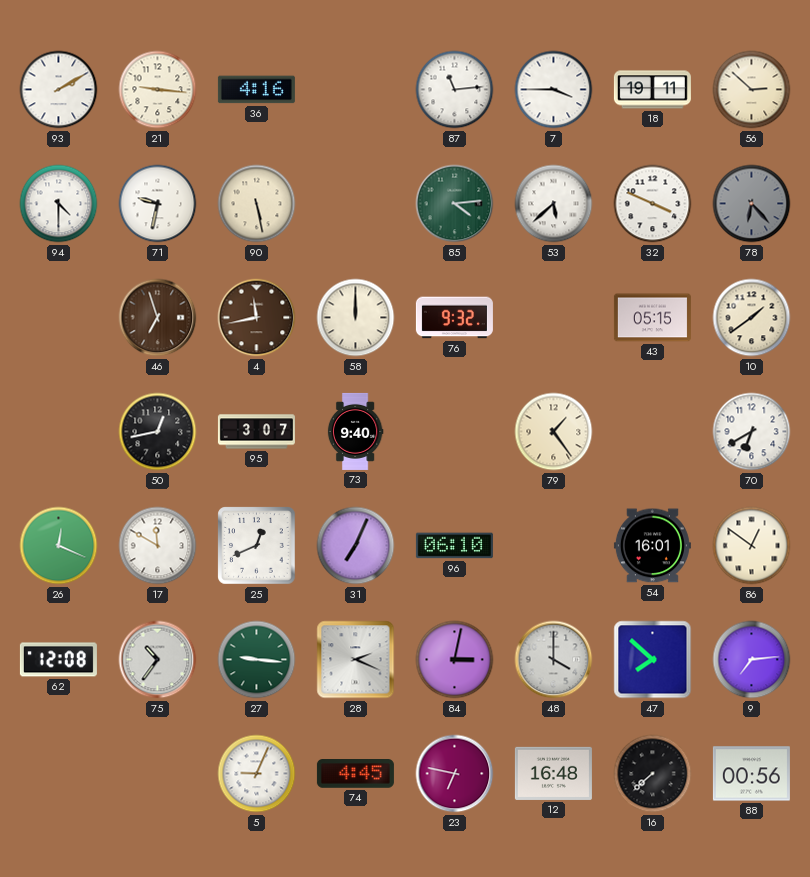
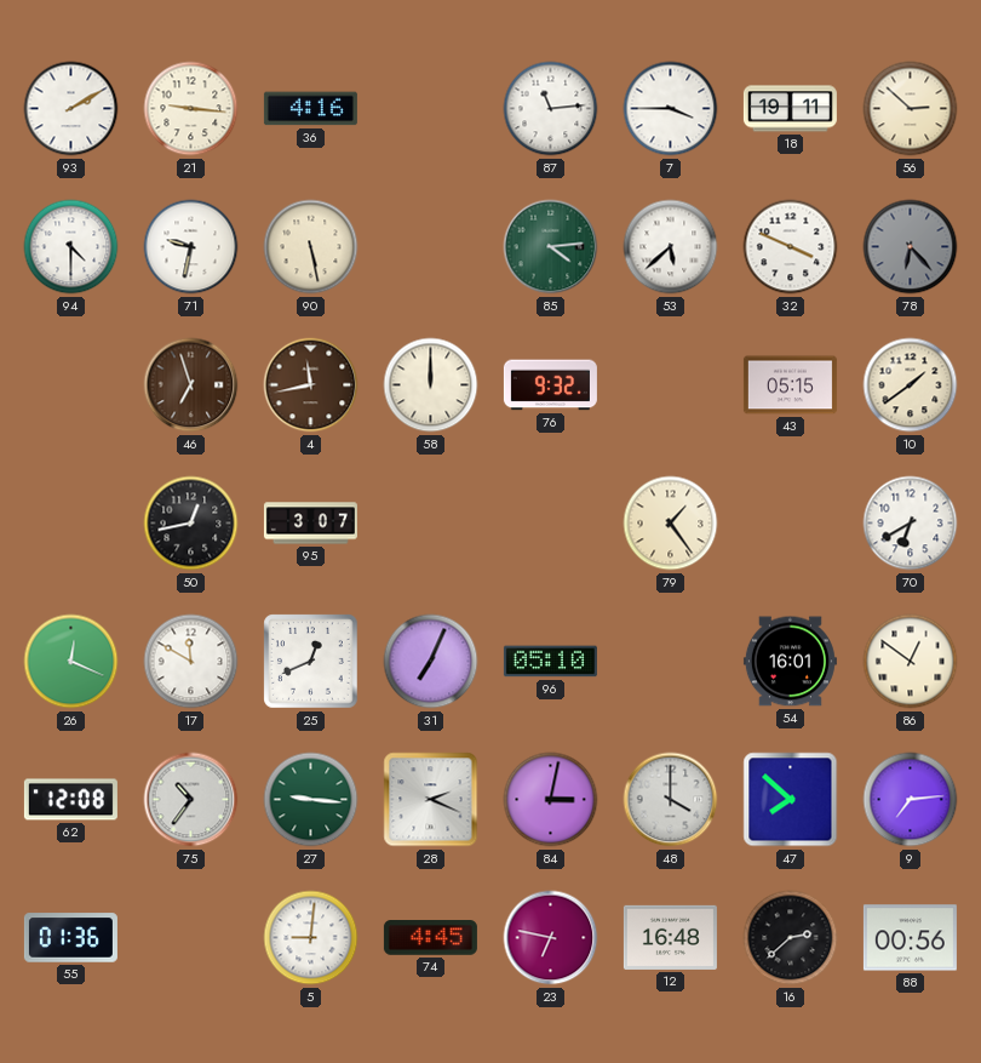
73: 9:40 -> none (355, 431)
96: 06:10 -> 05:10 (550, 662)
55: none -> 01:36 (70, 938)
5: 9:04 -> 9:01 (311, 938)
16: 7:38 -> 2:38 (791, 938)
